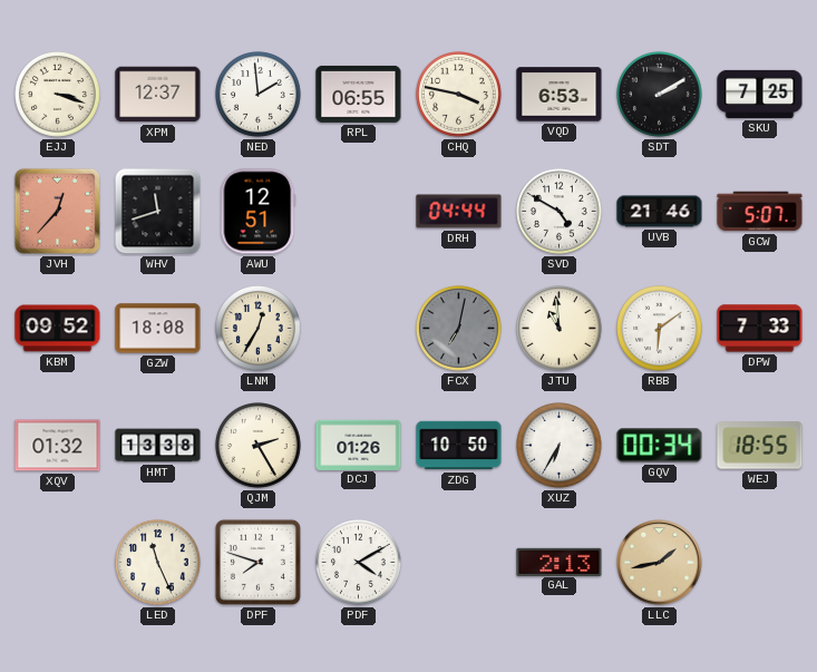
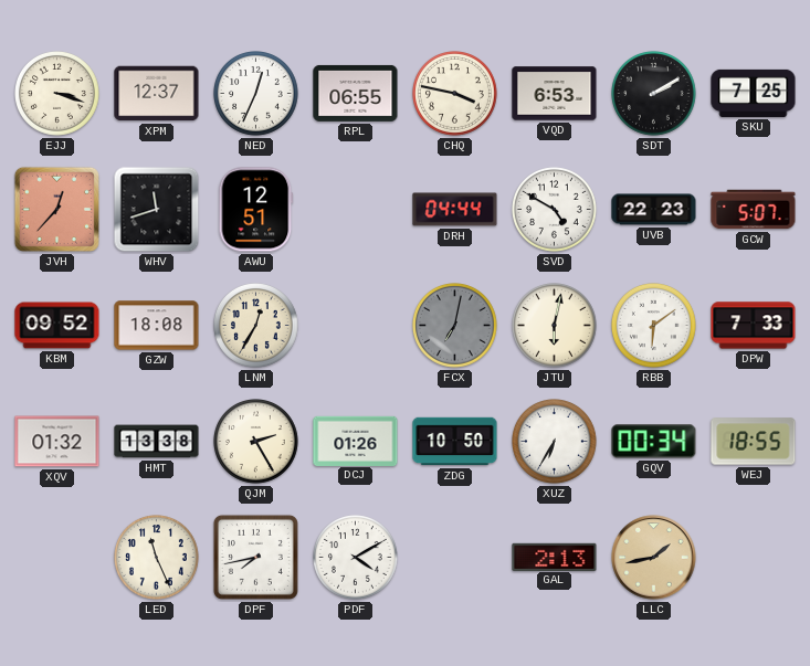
NED: 1:59 -> 12:34 (256, 94)
UVB: 21:46 -> 22:23 (654, 210)
JTU: 10:59 -> 6:02 (555, 326)
DPF: 7:48 -> 7:43 (255, 557)
